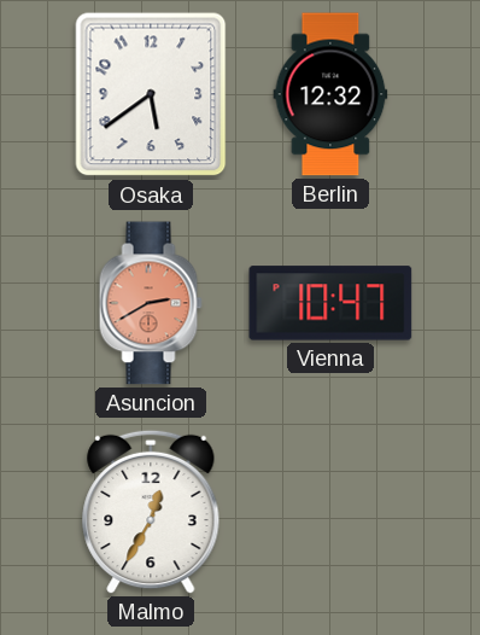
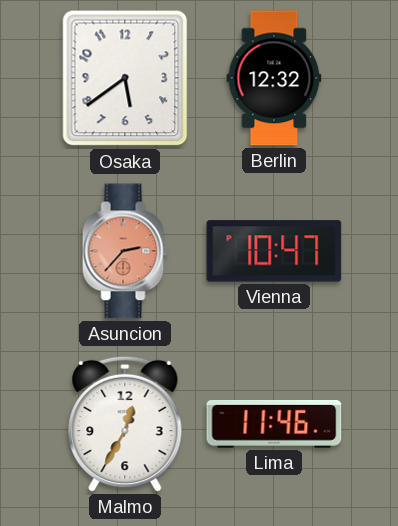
Asuncion: 2:40 -> 2:37 (125, 251)
Lima: none -> 11:46 (274, 424)
